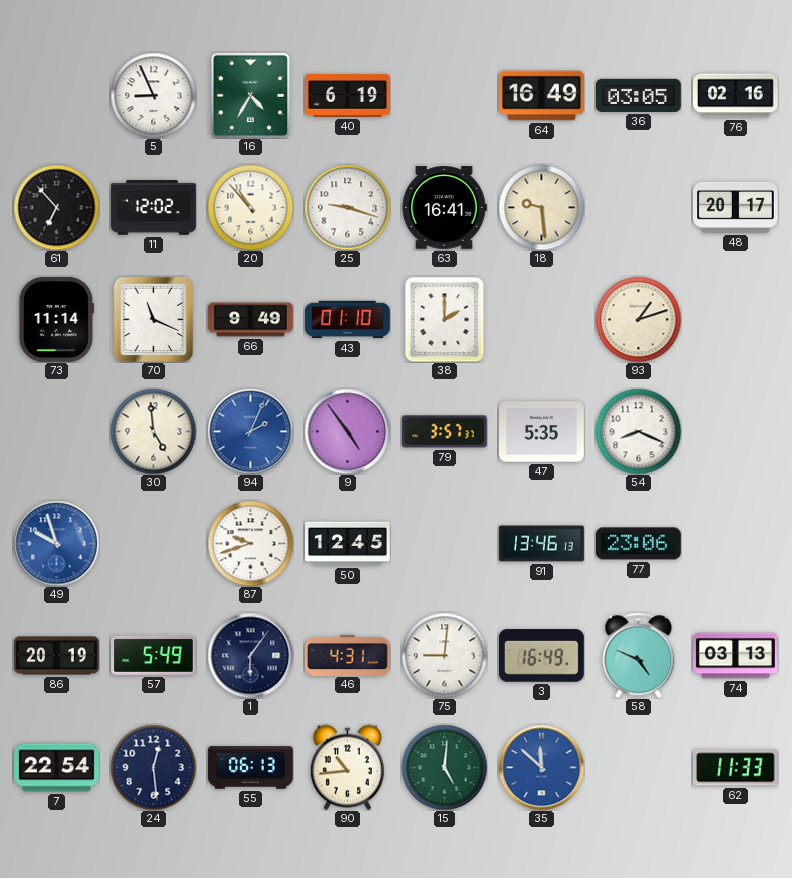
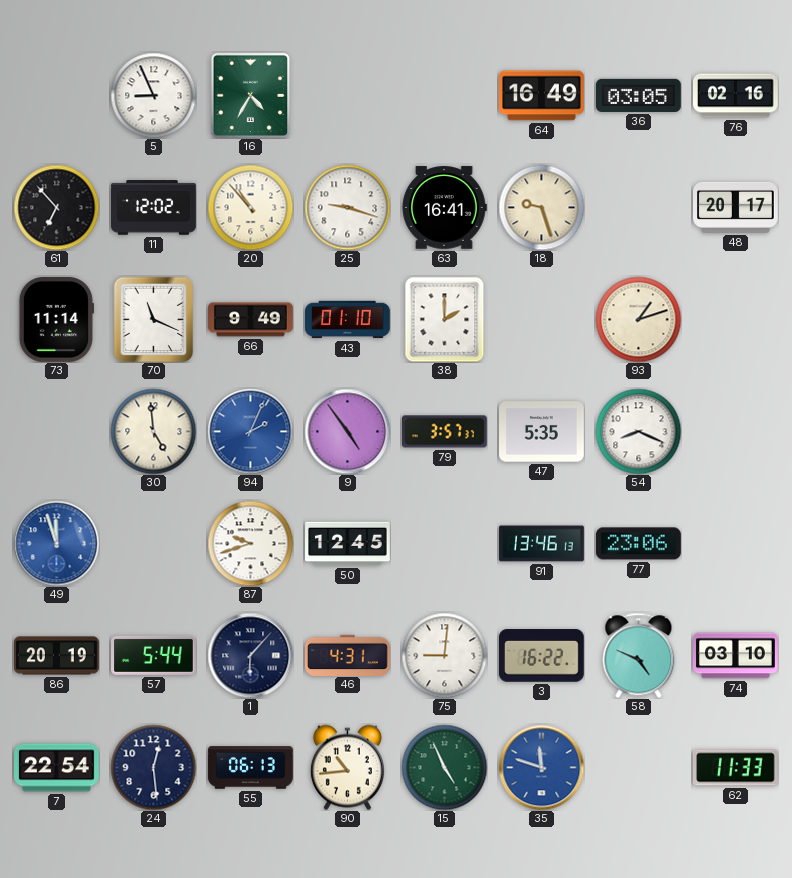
40: 6:19 -> none (348, 95)
18: 9:29 -> 9:27 (541, 207)
49: 9:57 -> 11:57 (56, 543)
57: 5:49 -> 5:44 (154, 655)
1: 6:06 -> 6:07 (250, 655)
3: 16:49 -> 16:22 (542, 656)
74: 03:13 -> 03:10 (736, 656)
15: 5:01 -> 4:56 (444, 767)
35: 11:52 -> 11:48 (541, 767)
